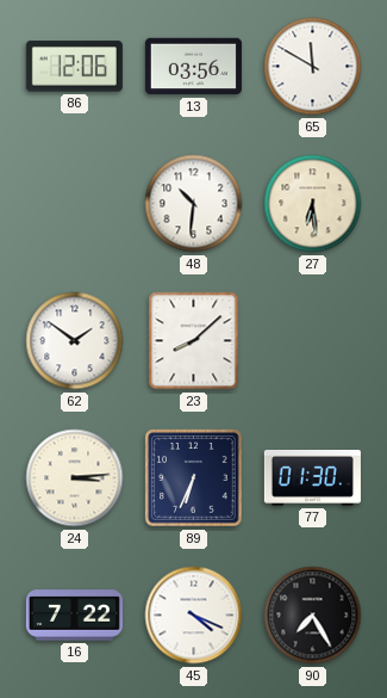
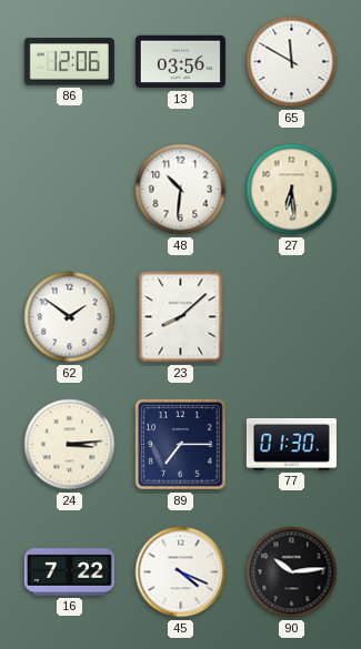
89: 6:34 -> 7:15 (181, 445)
90: 7:25 -> 10:14 (292, 572)
